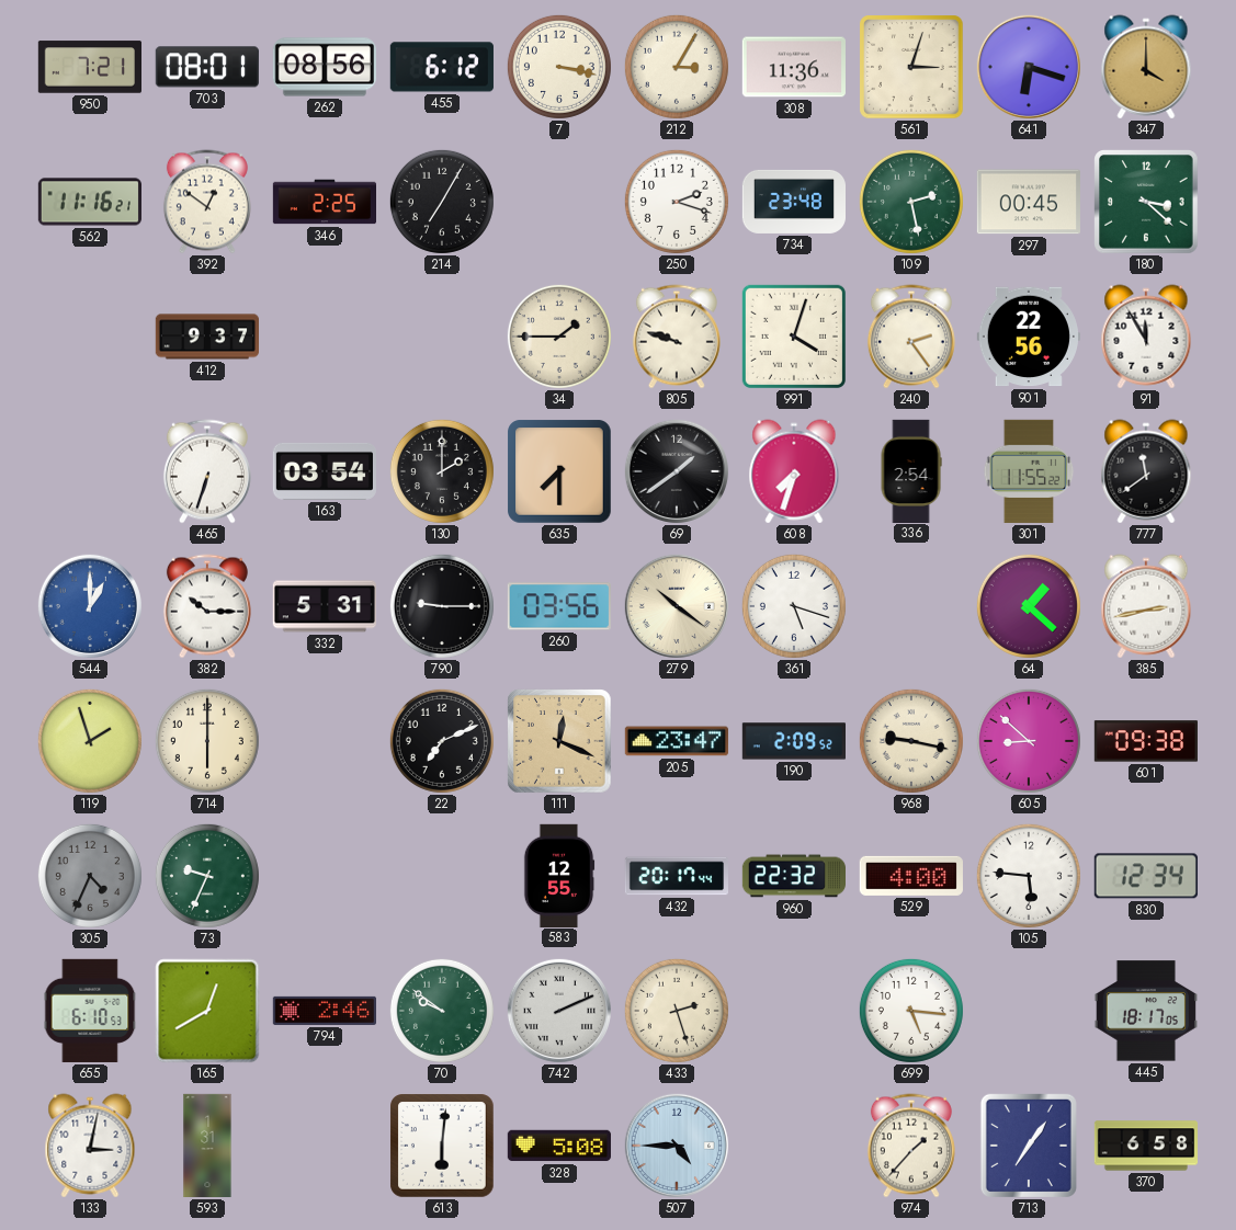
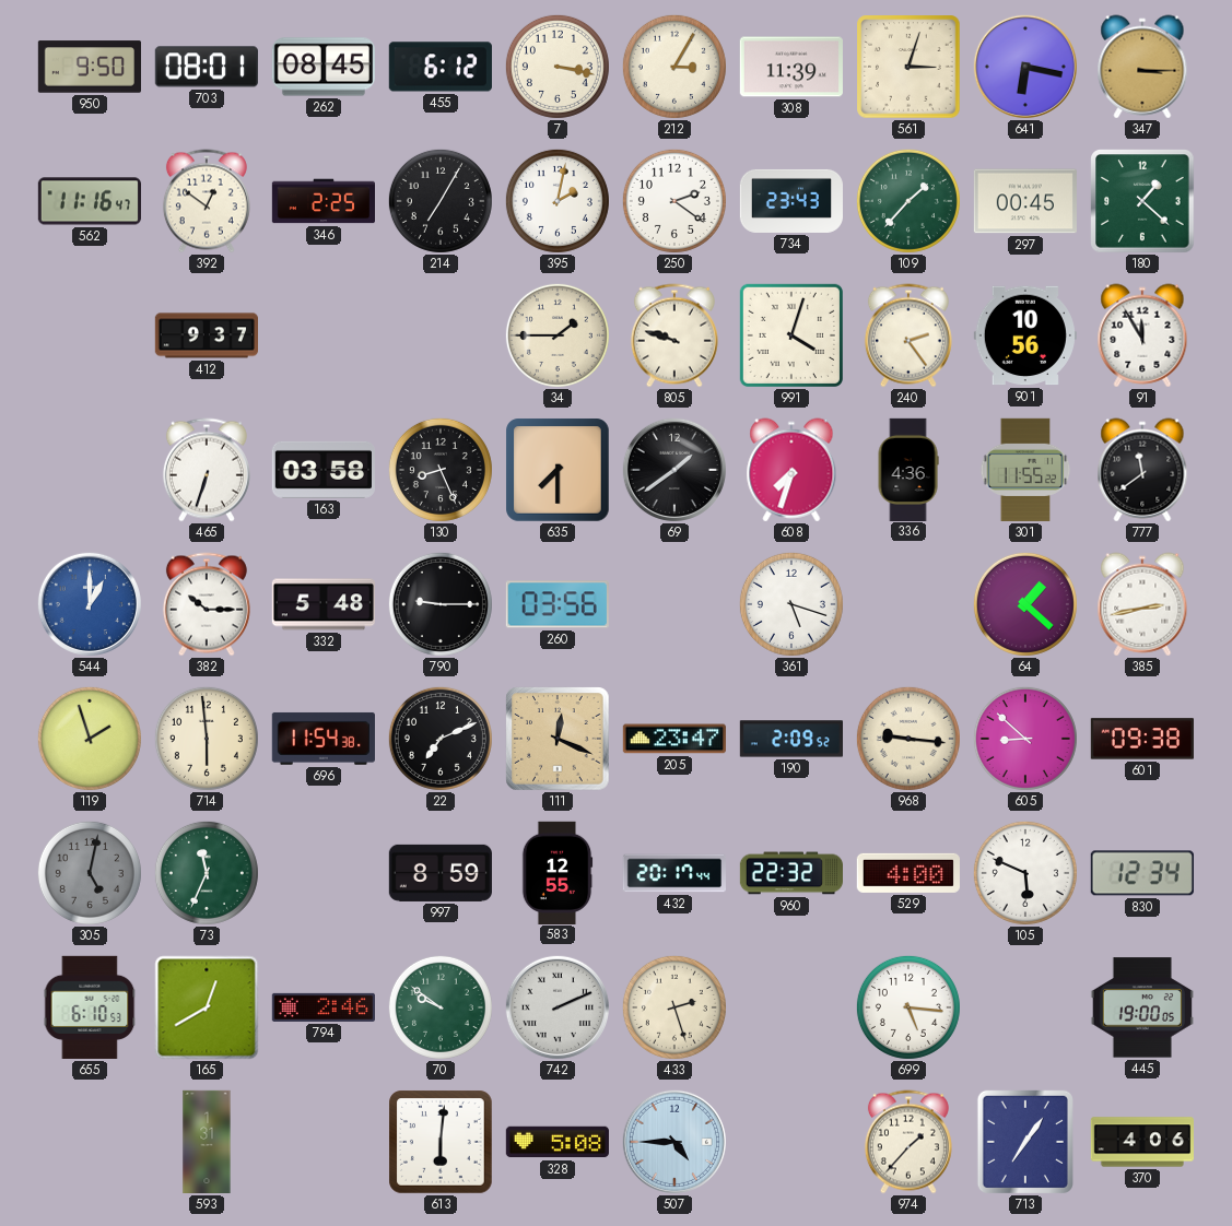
950: 7:21 -> 9:50 (89, 67)
262: 08:56 -> 08:45 (322, 67)
308: 11:36 -> 11:39 (791, 67)
641: 6:18 -> 6:17 (1025, 67)
347: 4:00 -> 3:15 (1142, 67)
562: 11:16:21 -> 11:16:47 (89, 201)
395: none -> 2:02 (558, 201)
250: 2:18 -> 2:21 (674, 201)
734: 23:48 -> 23:43 (791, 201)
109: 2:28 -> 1:37 (908, 201)
180: 3:22 -> 1:22 (1142, 201)
901: 22:56 -> 10:56 (1025, 335)
163: 03:54 -> 03:58 (324, 470)
130: 2:00 -> 8:26 (441, 470)
336: 2:54 -> 4:36 (908, 469)
332: 5:31 -> 5:48 (324, 604)
279: 10:21 -> none (677, 606)
714: 6:00 -> 5:59 (207, 739)
696: none -> 11:54 (324, 739)
968: 9:17 -> 9:16 (908, 739)
305: 4:34 -> 5:02 (90, 873)
73: 9:34 -> 11:34 (207, 873)
997: none -> 8:59 (441, 873)
105: 5:46 -> 5:49 (1025, 873)
445: 18:17 -> 19:00 (1142, 1007)
133: 3:02 -> none (90, 1146)
370: 6:58 -> 4:06 (1141, 1142)
